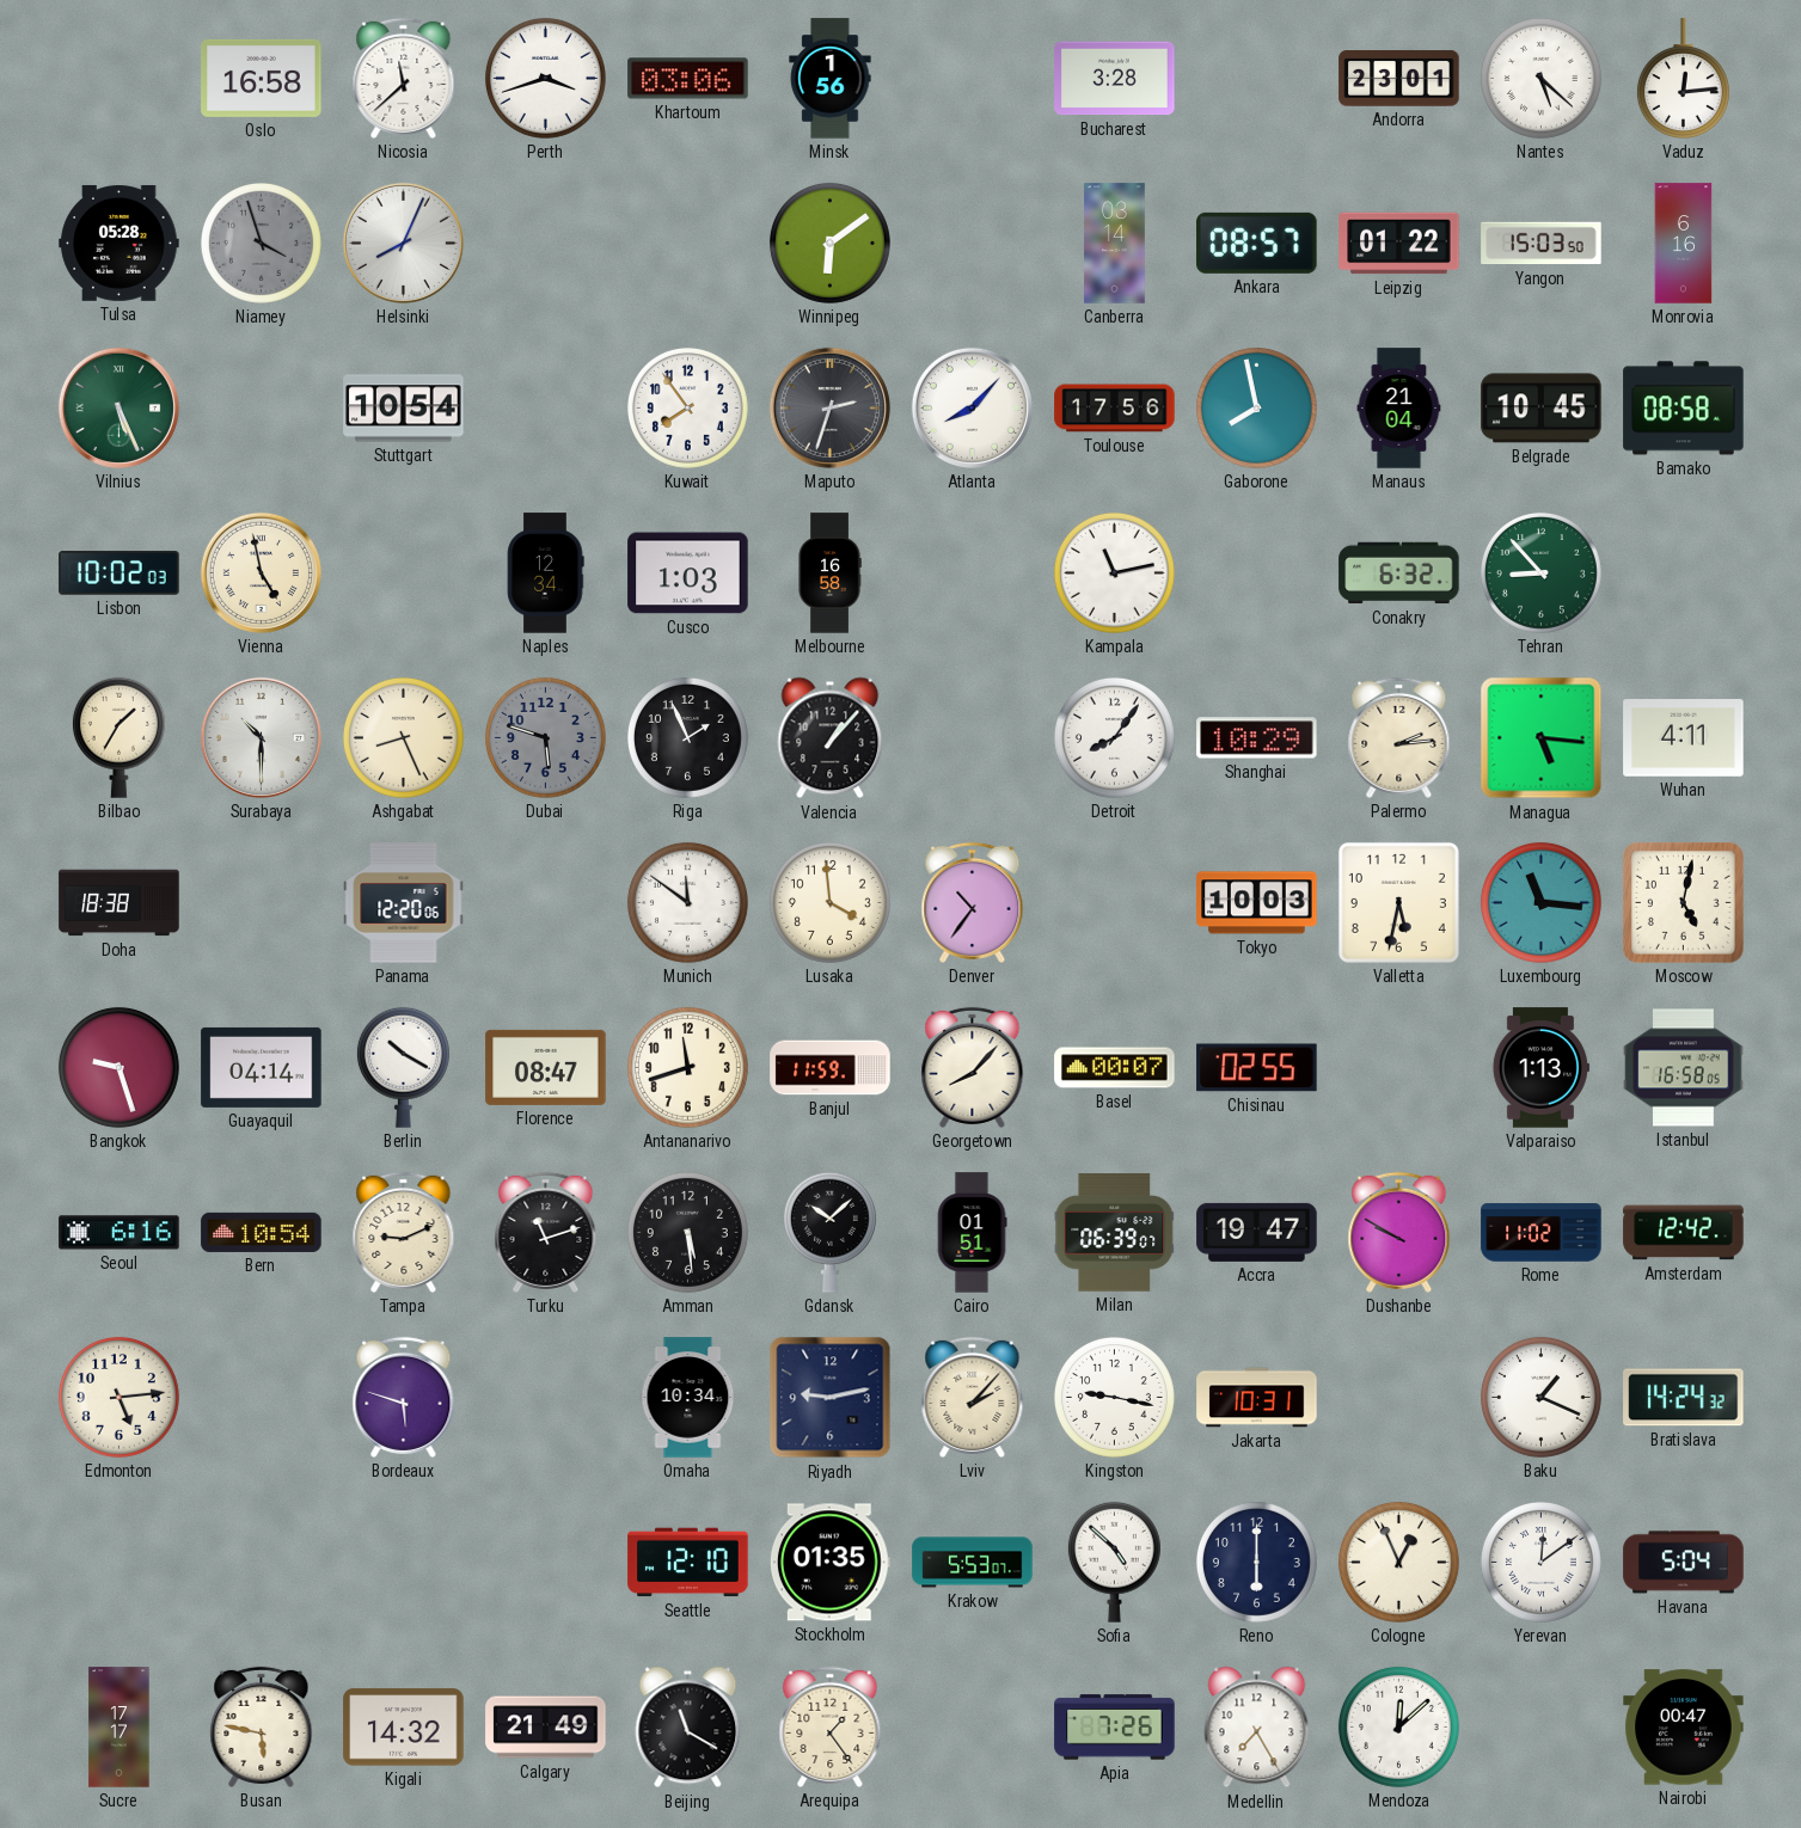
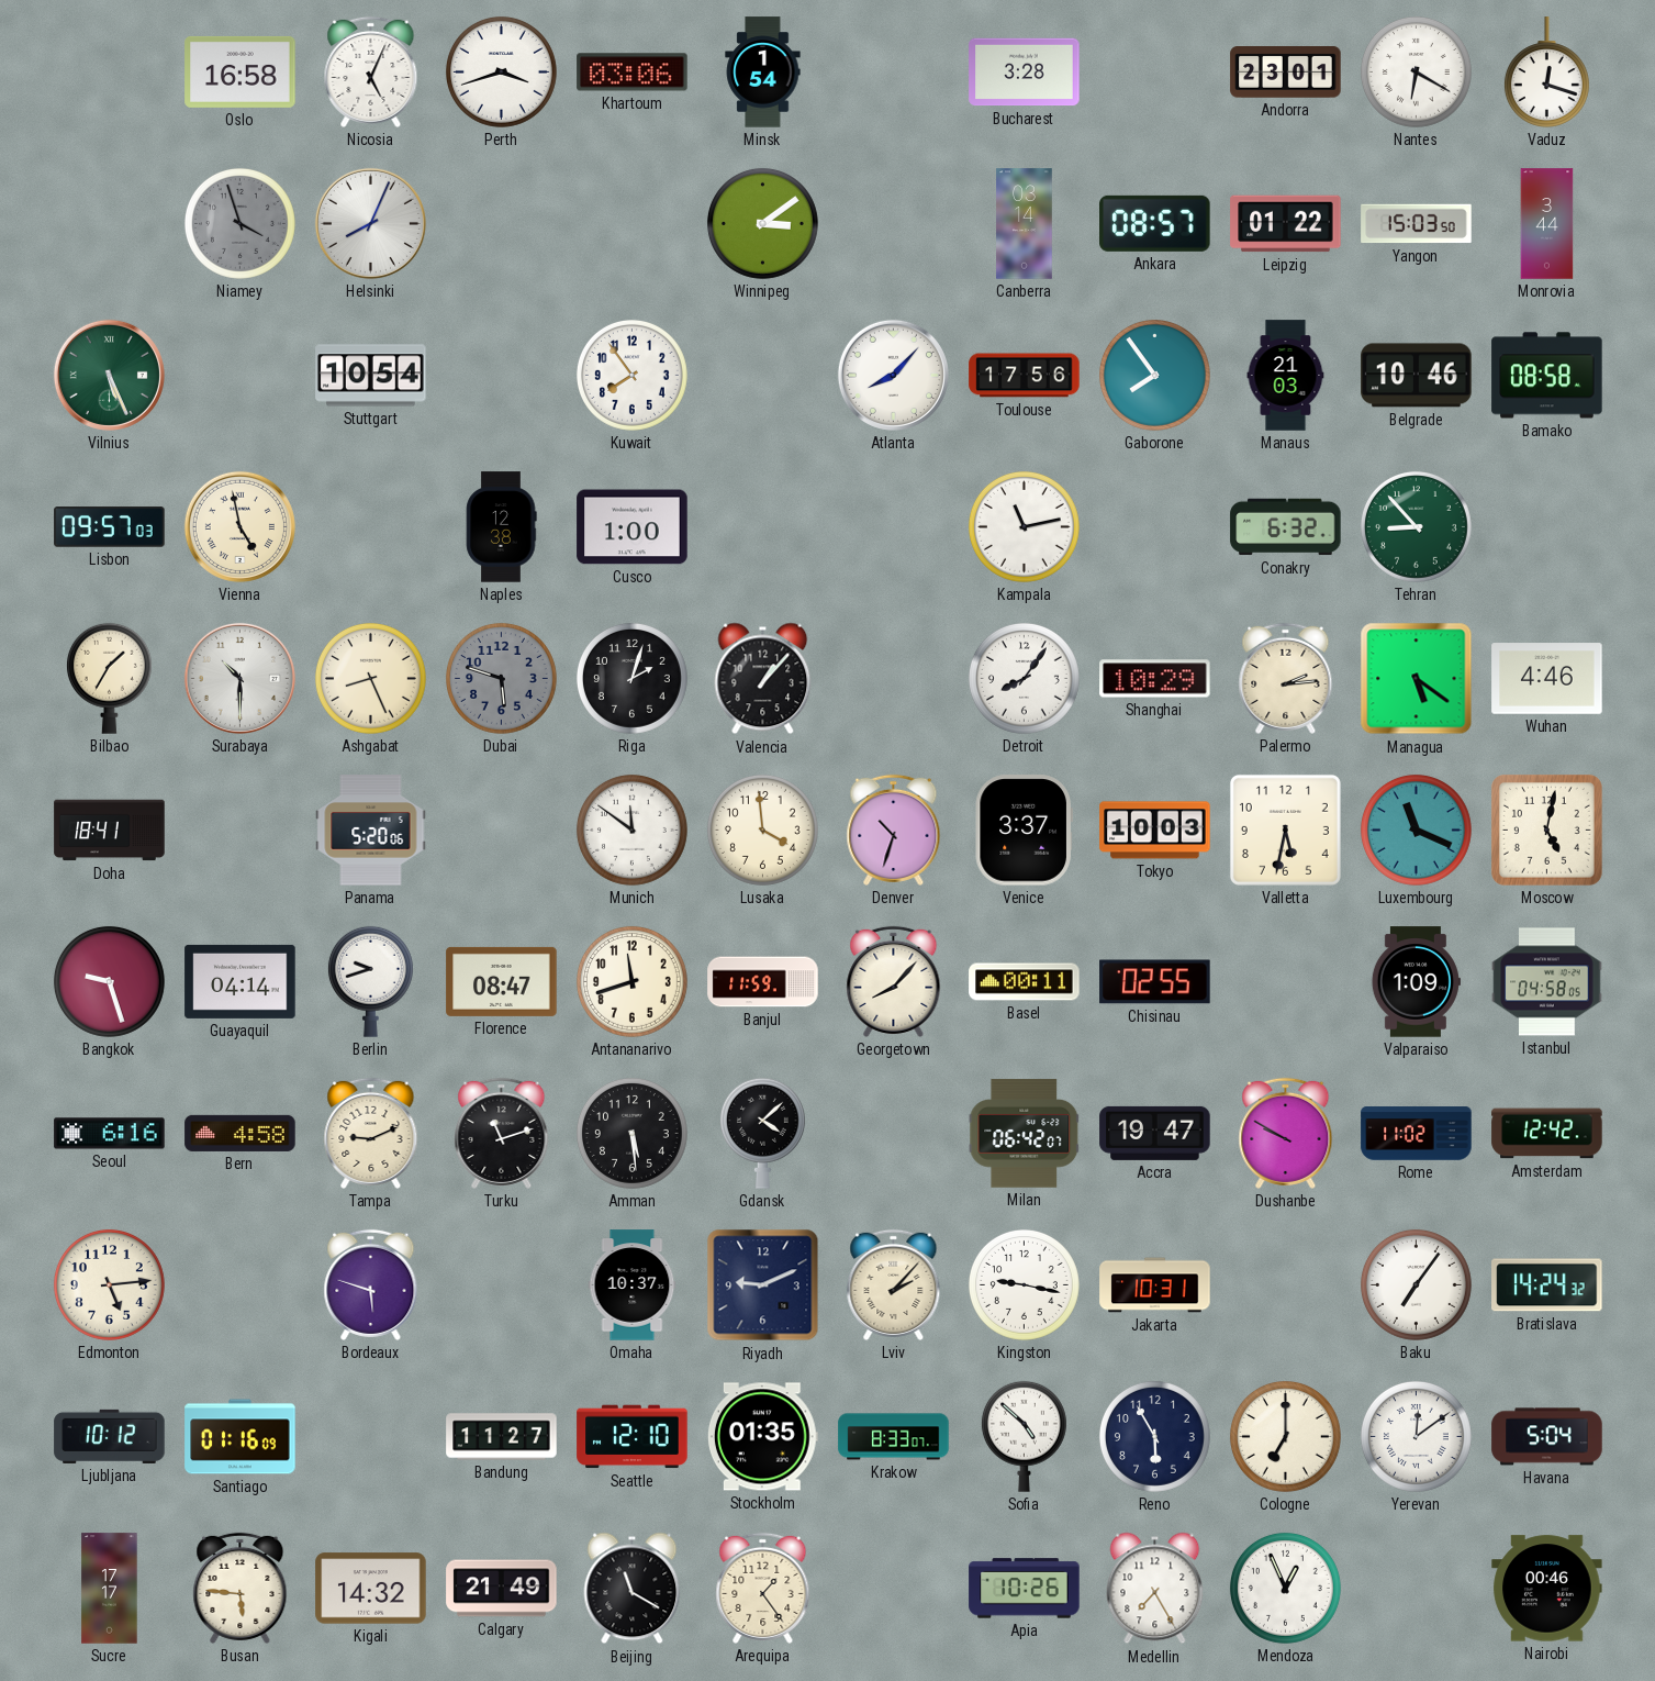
Nicosia: 11:38 -> 5:04 (371, 71)
Minsk: 1:56 -> 1:54 (763, 73)
Nantes: 5:22 -> 6:20 (1416, 71)
Vaduz: 12:14 -> 12:18 (1546, 73)
Tulsa: 05:28 -> none (120, 243)
Winnipeg: 6:09 -> 3:09 (762, 223)
Monrovia: 6:16 -> 3:44 (1547, 224)
Maputo: 2:33 -> none (829, 407)
Gaborone: 7:58 -> 7:54 (1154, 375)
Manaus: 21:04 -> 21:03 (1286, 376)
Belgrade: 10:45 -> 10:46 (1417, 376)
Lisbon: 10:02 -> 09:57 (110, 527)
Naples: 12:34 -> 12:38 (501, 527)
Cusco: 1:03 -> 1:00 (633, 527)
Melbourne: 16:58 -> none (829, 573)
Riga: 1:56 -> 2:03 (631, 678)
Managua: 5:16 -> 5:21 (1417, 679)
Wuhan: 4:11 -> 4:46 (1547, 679)
Doha: 18:38 -> 18:41 (110, 831)
Panama: 12:20 -> 5:20 (371, 831)
Denver: 10:36 -> 10:33 (894, 830)
Venice: none -> 3:37 (1024, 831)
Luxembourg: 11:16 -> 11:19 (1416, 830)
Berlin: 10:20 -> 9:42 (370, 981)
Basel: 00:07 -> 00:11 (1025, 982)
Valparaiso: 1:13 -> 1:09 (1416, 982)
Istanbul: 16:58 -> 04:58 (1547, 982)
Bern: 10:54 -> 4:58 (241, 1133)
Gdansk: 10:08 -> 4:08 (762, 1133)
Cairo: 01:51 -> none (972, 1233)
Milan: 06:39 -> 06:42 (1025, 1134)
Omaha: 10:34 -> 10:37 (633, 1285)
Riyadh: 9:13 -> 9:11 (763, 1285)
Baku: 1:19 -> 7:06 (1416, 1284)
Ljubljana: none -> 10:12 (110, 1436)
Santiago: none -> 01:16 (241, 1437)
Bandung: none -> 11:27 (502, 1437)
Krakow: 5:53 -> 8:33 (894, 1437)
Reno: 6:00 -> 5:55 (1154, 1436)
Cologne: 12:56 -> 7:00 (1285, 1436)
Busan: 5:47 -> 5:46 (241, 1588)
Apia: 7:26 -> 10:26 (1025, 1589)
Mendoza: 12:08 -> 12:56 (1285, 1588)
Nairobi: 00:47 -> 00:46 (1547, 1589)
